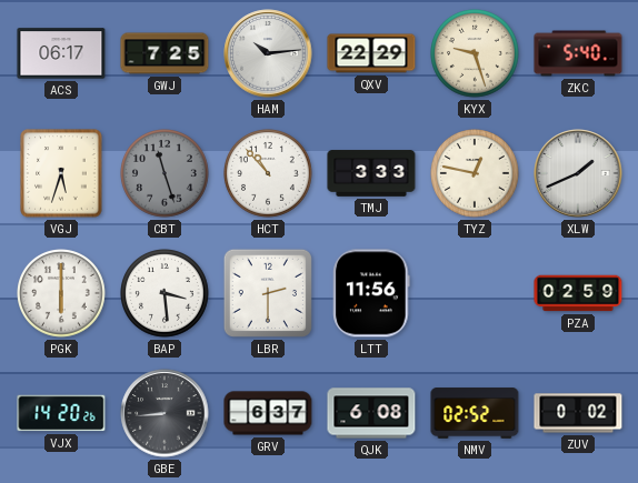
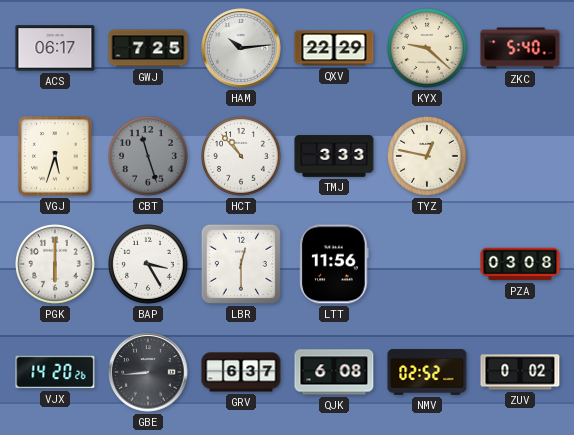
KYX: 9:27 -> 9:22 (428, 49)
XLW: 1:41 -> none (578, 173)
BAP: 3:29 -> 3:25 (149, 265)
LBR: 2:30 -> 12:30 (241, 264)
PZA: 02:59 -> 03:08 (520, 264)
